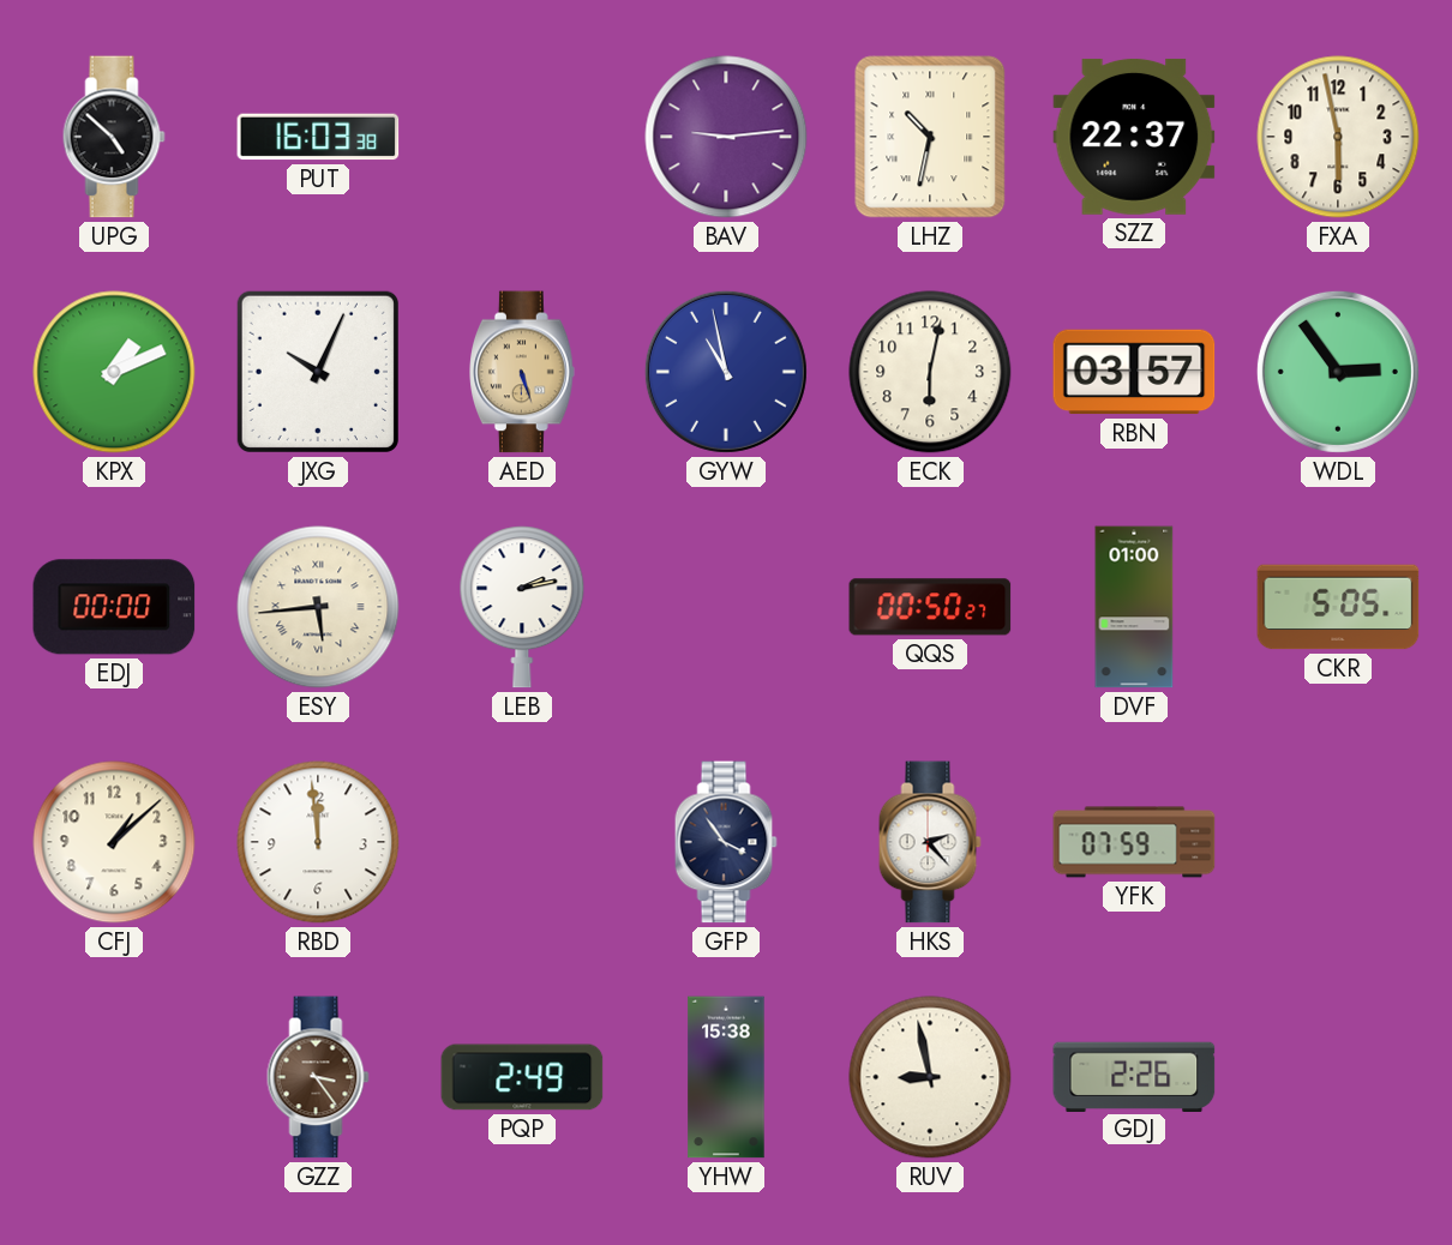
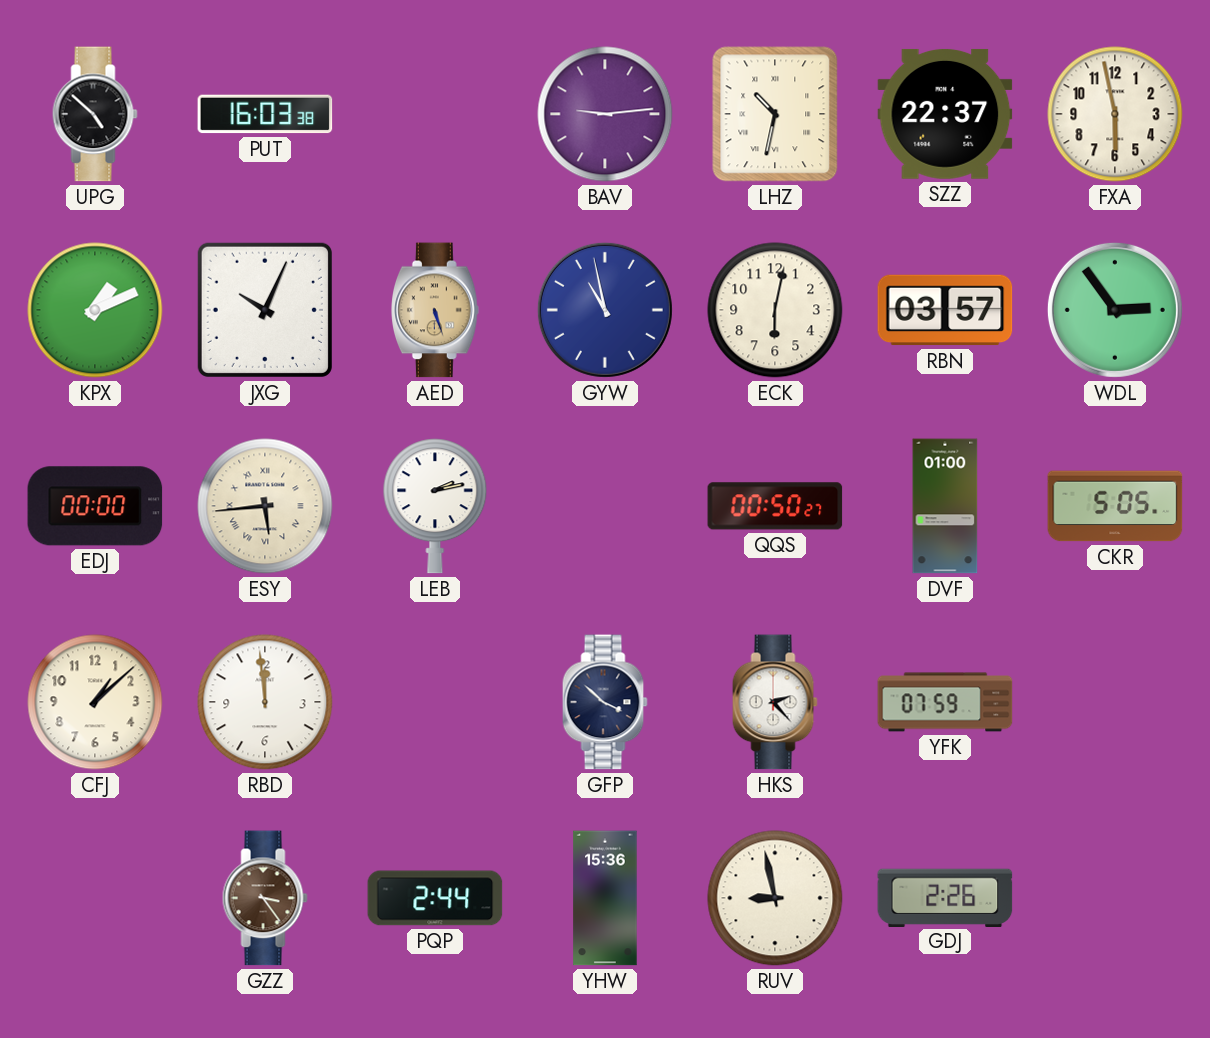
GFP: 3:54 -> 3:52 (605, 702)
PQP: 2:49 -> 2:44 (435, 898)
YHW: 15:38 -> 15:36 (605, 898)
